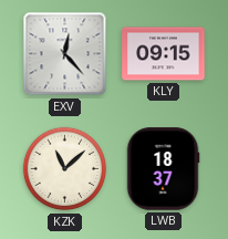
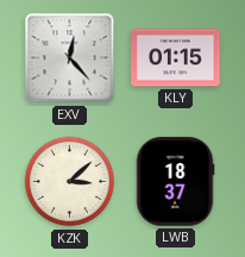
KLY: 09:15 -> 01:15 (176, 58)
KZK: 11:08 -> 3:08 (70, 182)
